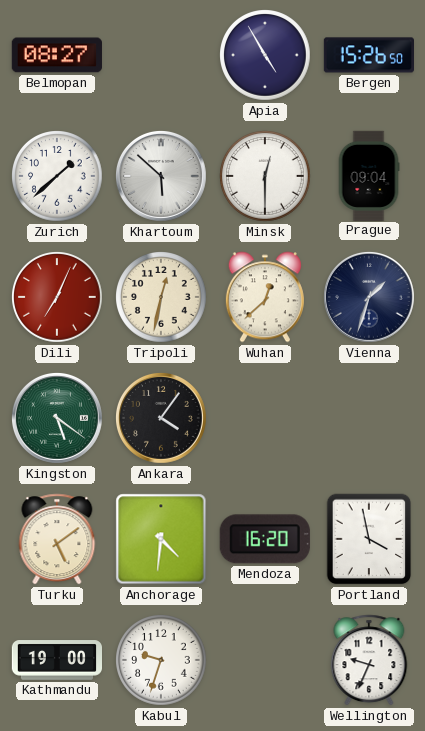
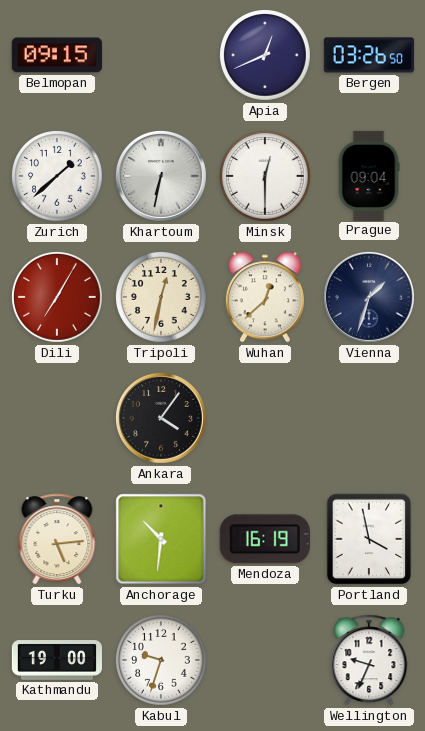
Belmopan: 08:27 -> 09:15 (57, 55)
Apia: 4:55 -> 12:41 (266, 56)
Bergen: 15:26 -> 03:26 (368, 55)
Khartoum: 5:52 -> 6:32 (162, 177)
Dili: 7:04 -> 7:05 (58, 298)
Kingston: 5:21 -> none (58, 419)
Turku: 5:09 -> 5:14 (57, 539)
Anchorage: 4:31 -> 10:31 (161, 539)
Mendoza: 16:20 -> 16:19 (265, 539)
